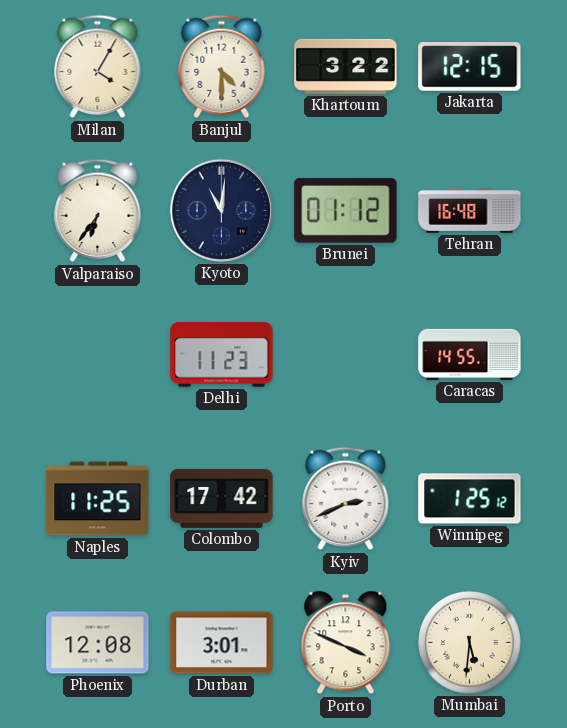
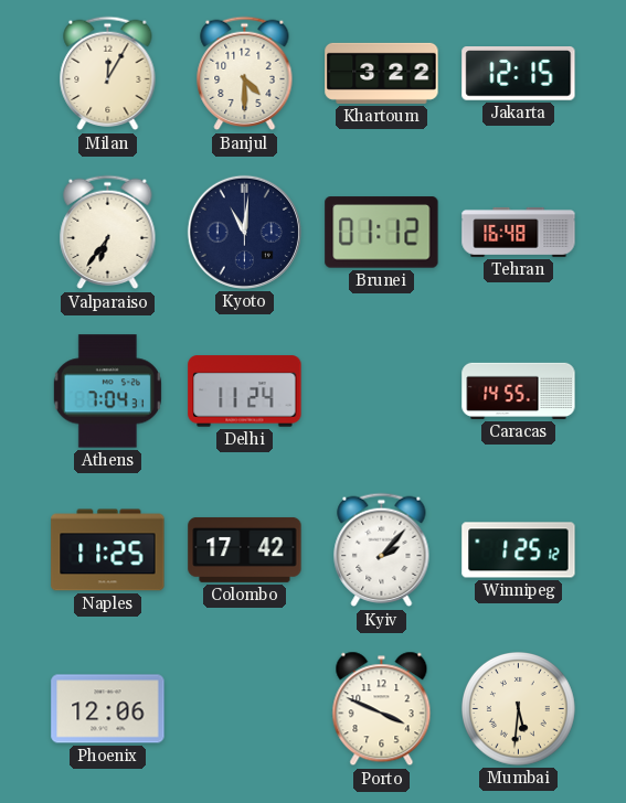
Milan: 4:05 -> 12:05 (108, 74)
Athens: none -> 7:04 (107, 392)
Delhi: 11:23 -> 11:24 (245, 392)
Kyiv: 2:41 -> 2:07 (382, 550)
Phoenix: 12:08 -> 12:06 (108, 709)
Durban: 3:01 -> none (222, 643)
